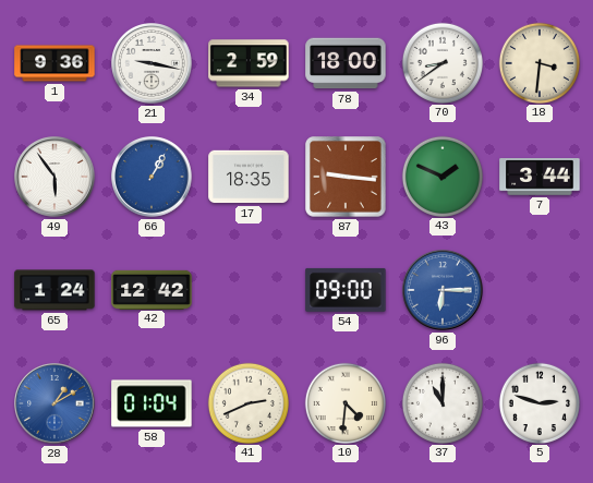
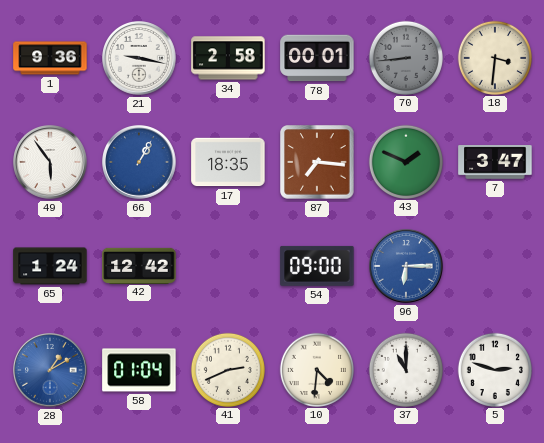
34: 2:59 -> 2:58 (228, 58)
78: 18:00 -> 00:01 (317, 58)
70: 8:39 -> 8:44 (405, 57)
70 dial: white -> grey (405, 57)
87: 9:16 -> 7:16 (317, 162)
7: 3:44 -> 3:47 (495, 162)
